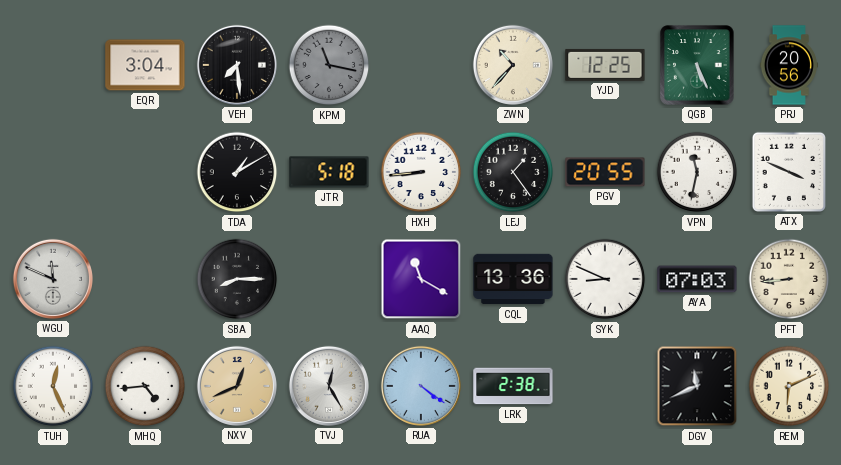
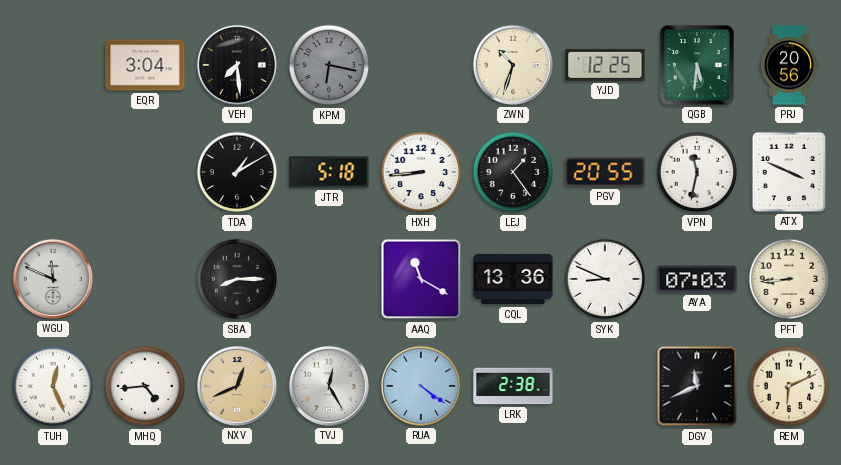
KPM: 11:17 -> 6:17 (329, 65)
ZWN: 10:37 -> 10:33 (513, 65)
QGB: 5:26 -> 5:31 (697, 65)
